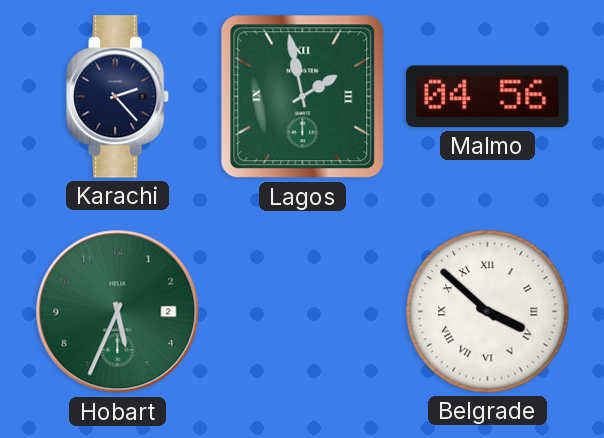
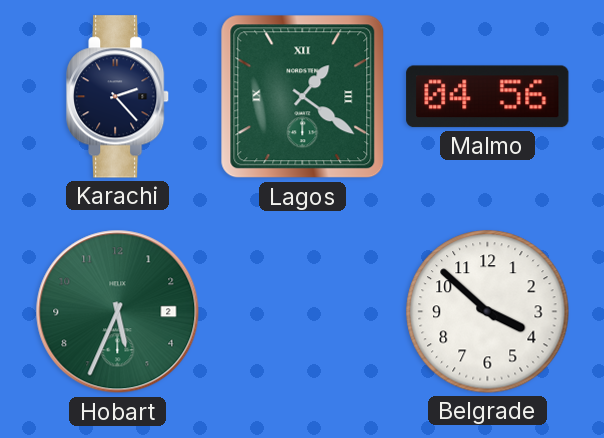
Lagos: 1:58 -> 1:21 (303, 97)
Belgrade numerals: Roman -> Arabic (488, 312)
